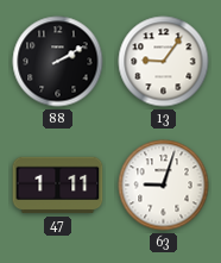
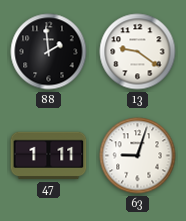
88: 2:10 -> 1:59 (49, 52)
13: 9:06 -> 9:21 (138, 52)
